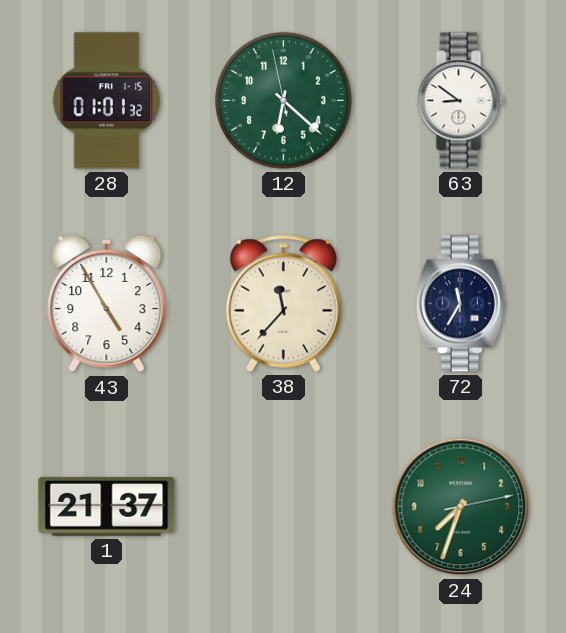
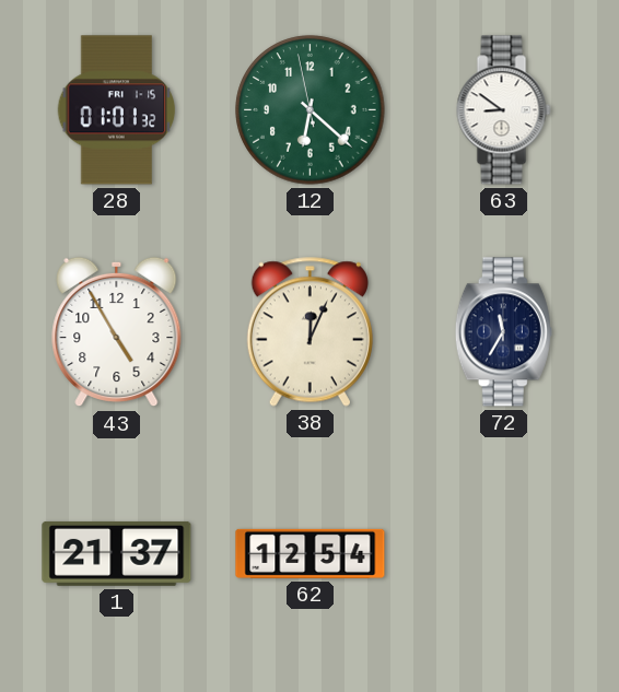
38: 11:37 -> 12:04 (309, 331)
62: none -> 12:54 (311, 553)
24: 7:33 -> none (461, 507)
